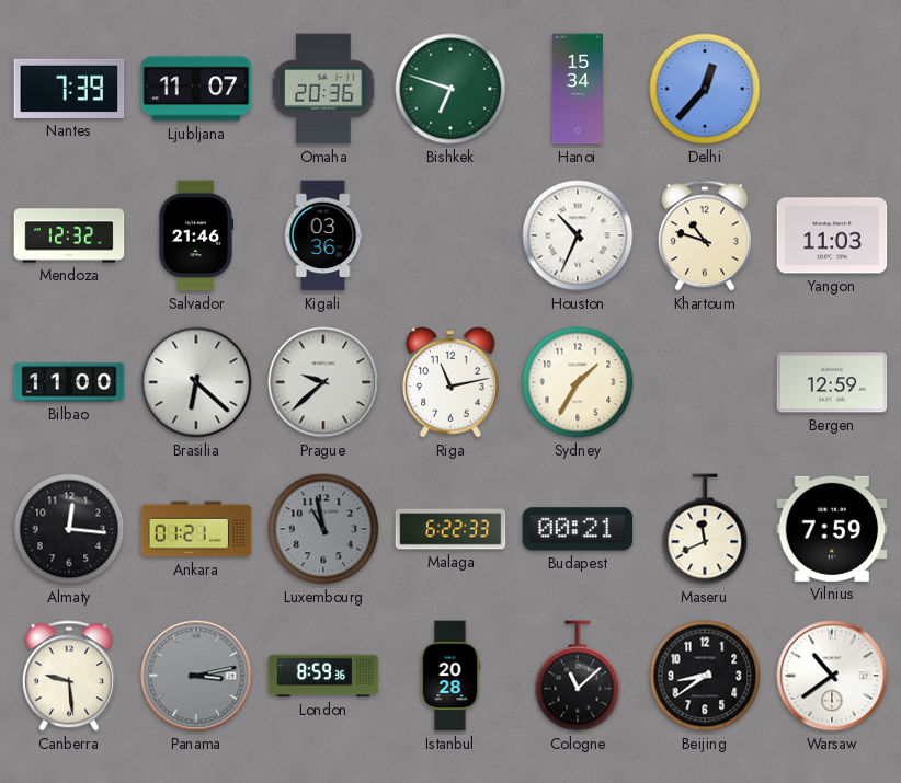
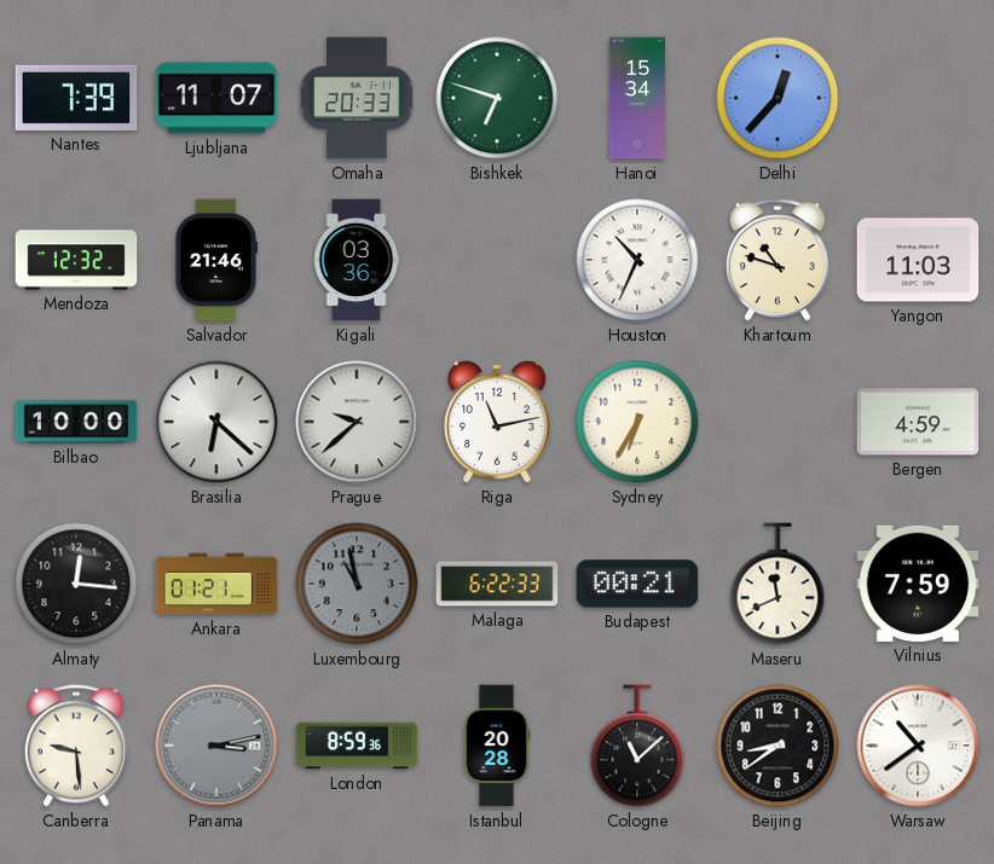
Omaha: 20:36 -> 20:33 (358, 98)
Bilbao: 11:00 -> 10:00 (76, 422)
Sydney: 1:35 -> 6:35 (637, 422)
Bergen: 12:59 -> 4:59 (918, 422)
